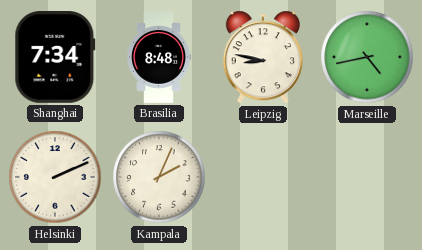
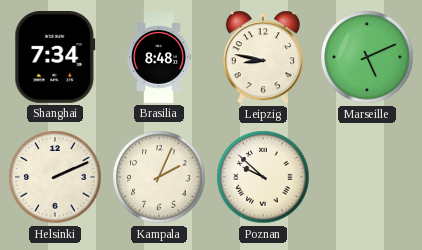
Marseille: 4:43 -> 5:11 (367, 57)
Poznan: none -> 9:52 (263, 177)
